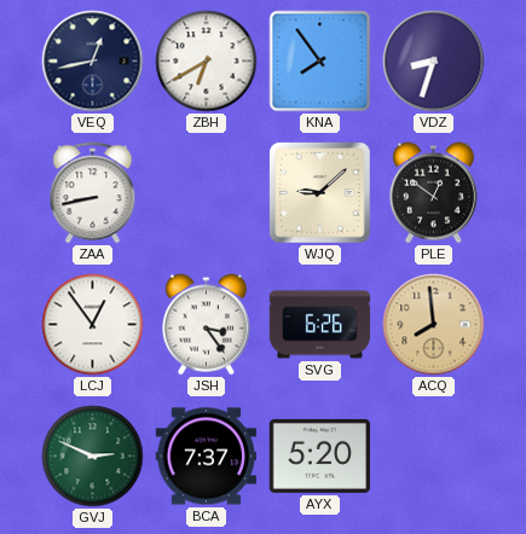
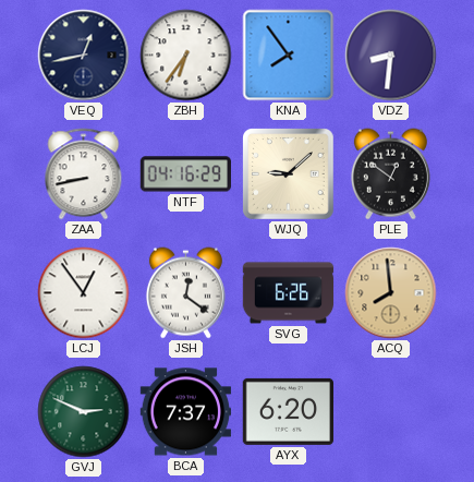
ZBH: 6:40 -> 6:36 (186, 56)
VDZ: 8:33 -> 8:31 (391, 56)
NTF: none -> 04:16 (185, 174)
JSH: 3:24 -> 12:21 (185, 293)
AYX: 5:20 -> 6:20 (288, 411)
